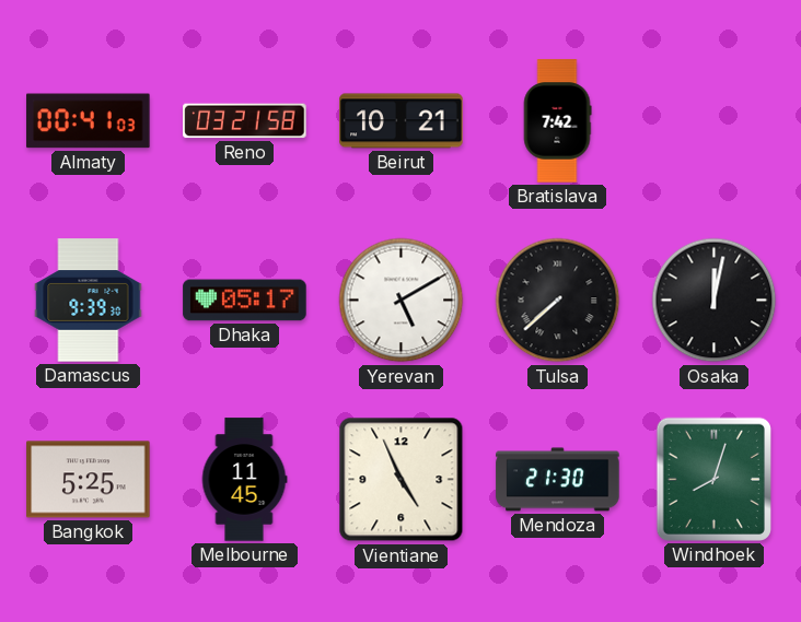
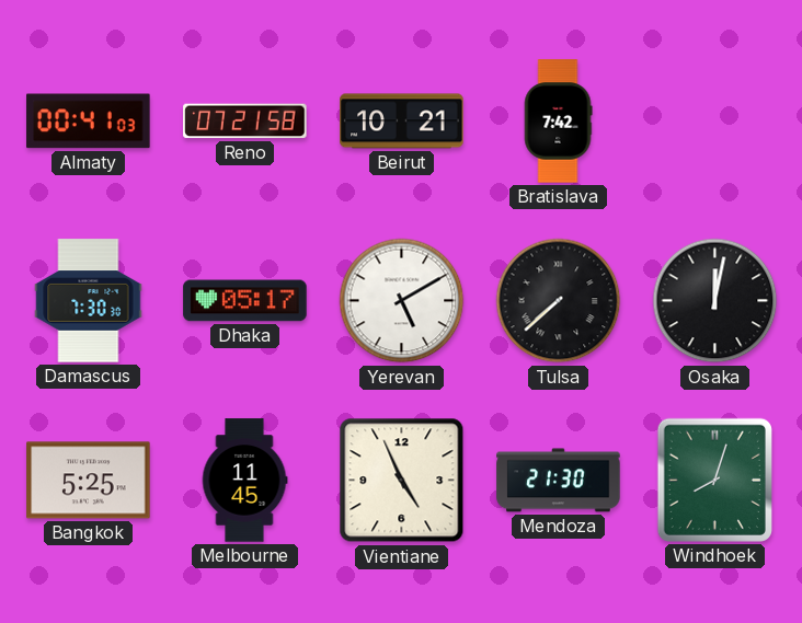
Reno: 03:21 -> 07:21 (245, 122)
Damascus: 9:39 -> 7:30 (89, 301)
